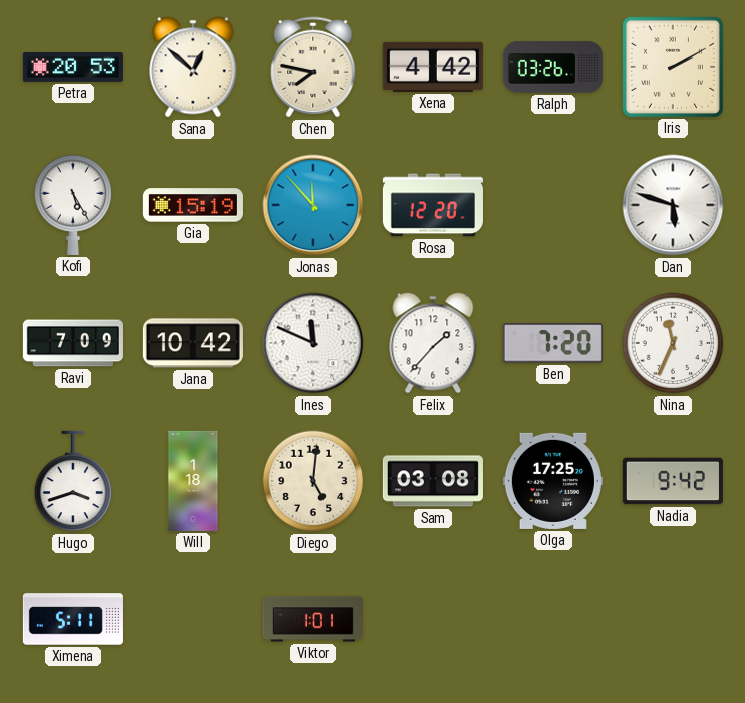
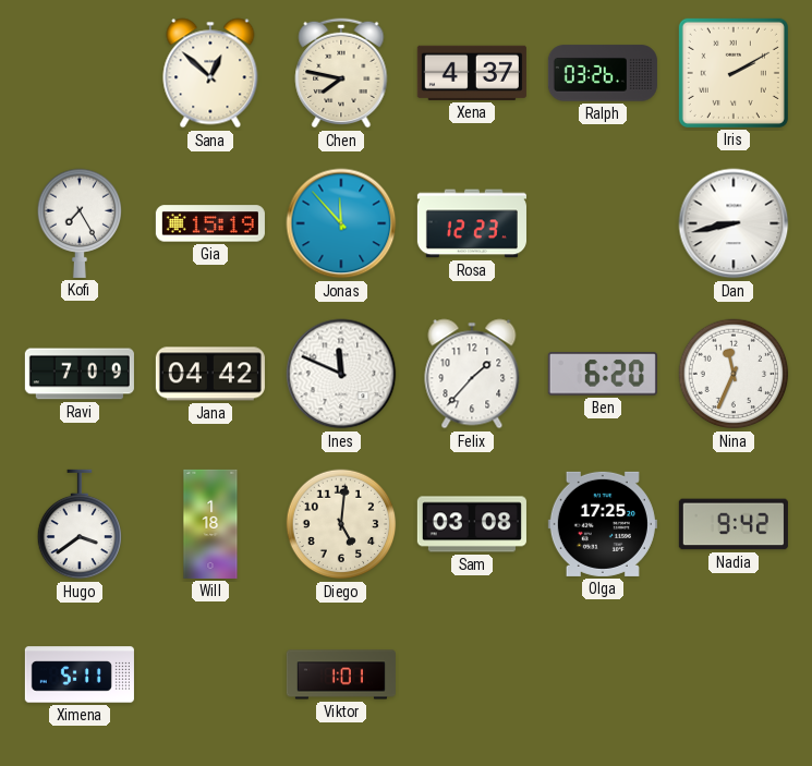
Petra: 20:53 -> none (73, 67)
Xena: 4:42 -> 4:37 (472, 73)
Kofi: 5:25 -> 7:25 (80, 223)
Rosa: 12:20 -> 12:23 (472, 223)
Dan: 5:48 -> 8:43 (734, 223)
Jana: 10:42 -> 04:42 (210, 374)
Ben: 7:20 -> 6:20 (603, 374)
Hugo: 3:42 -> 3:39 (80, 524)
